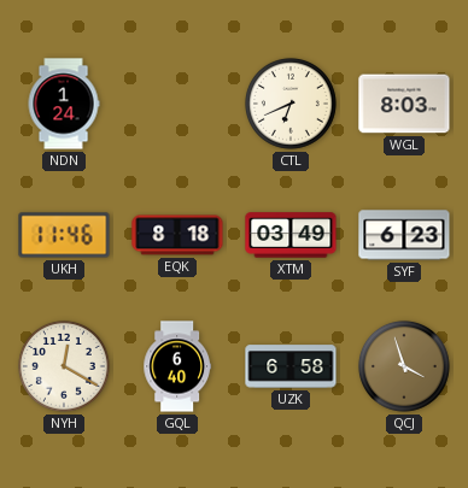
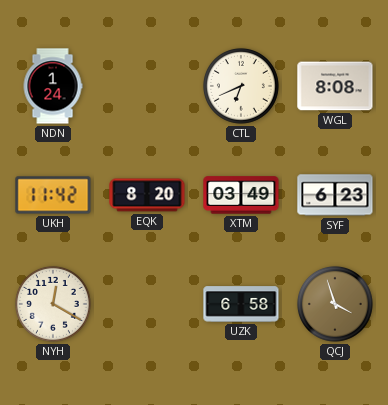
WGL: 8:03 -> 8:08 (335, 86)
UKH: 11:46 -> 11:42 (53, 195)
EQK: 8:18 -> 8:20 (147, 195)
GQL: 6:40 -> none (176, 366)
